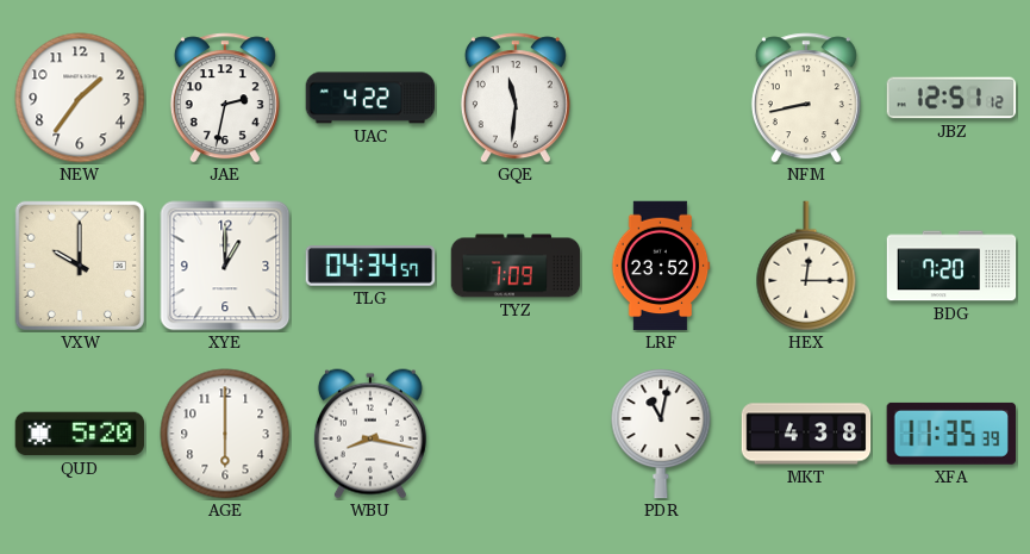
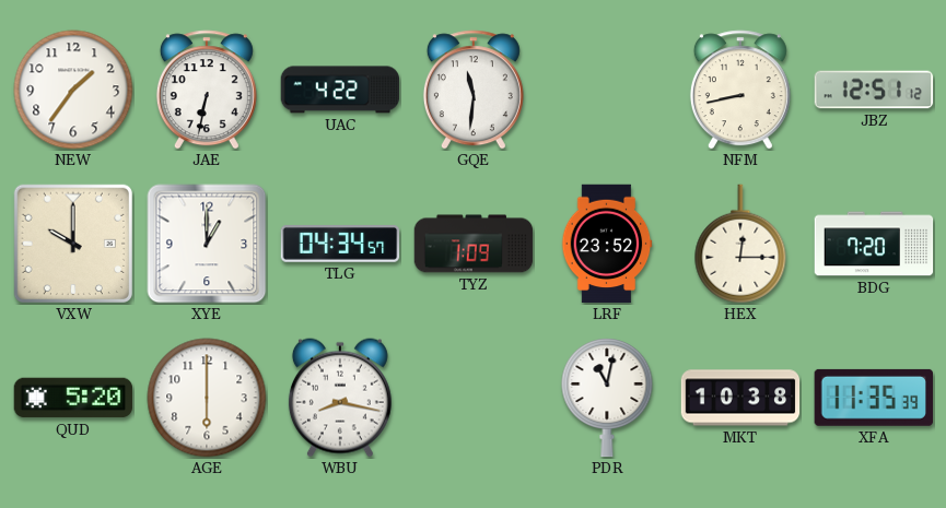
JAE: 2:32 -> 6:32 (207, 90)
MKT: 4:38 -> 10:38 (740, 398)
